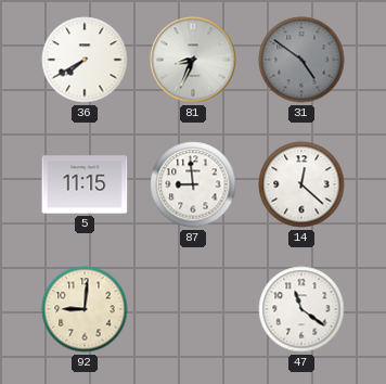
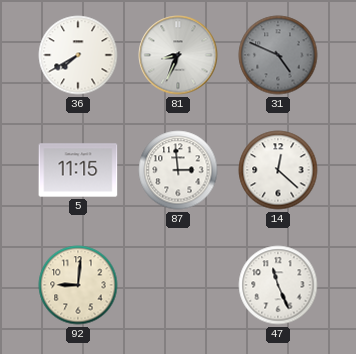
31: 4:51 -> 4:49 (278, 55)
87: 8:59 -> 2:59 (178, 170)
47: 11:21 -> 11:26 (278, 285)
